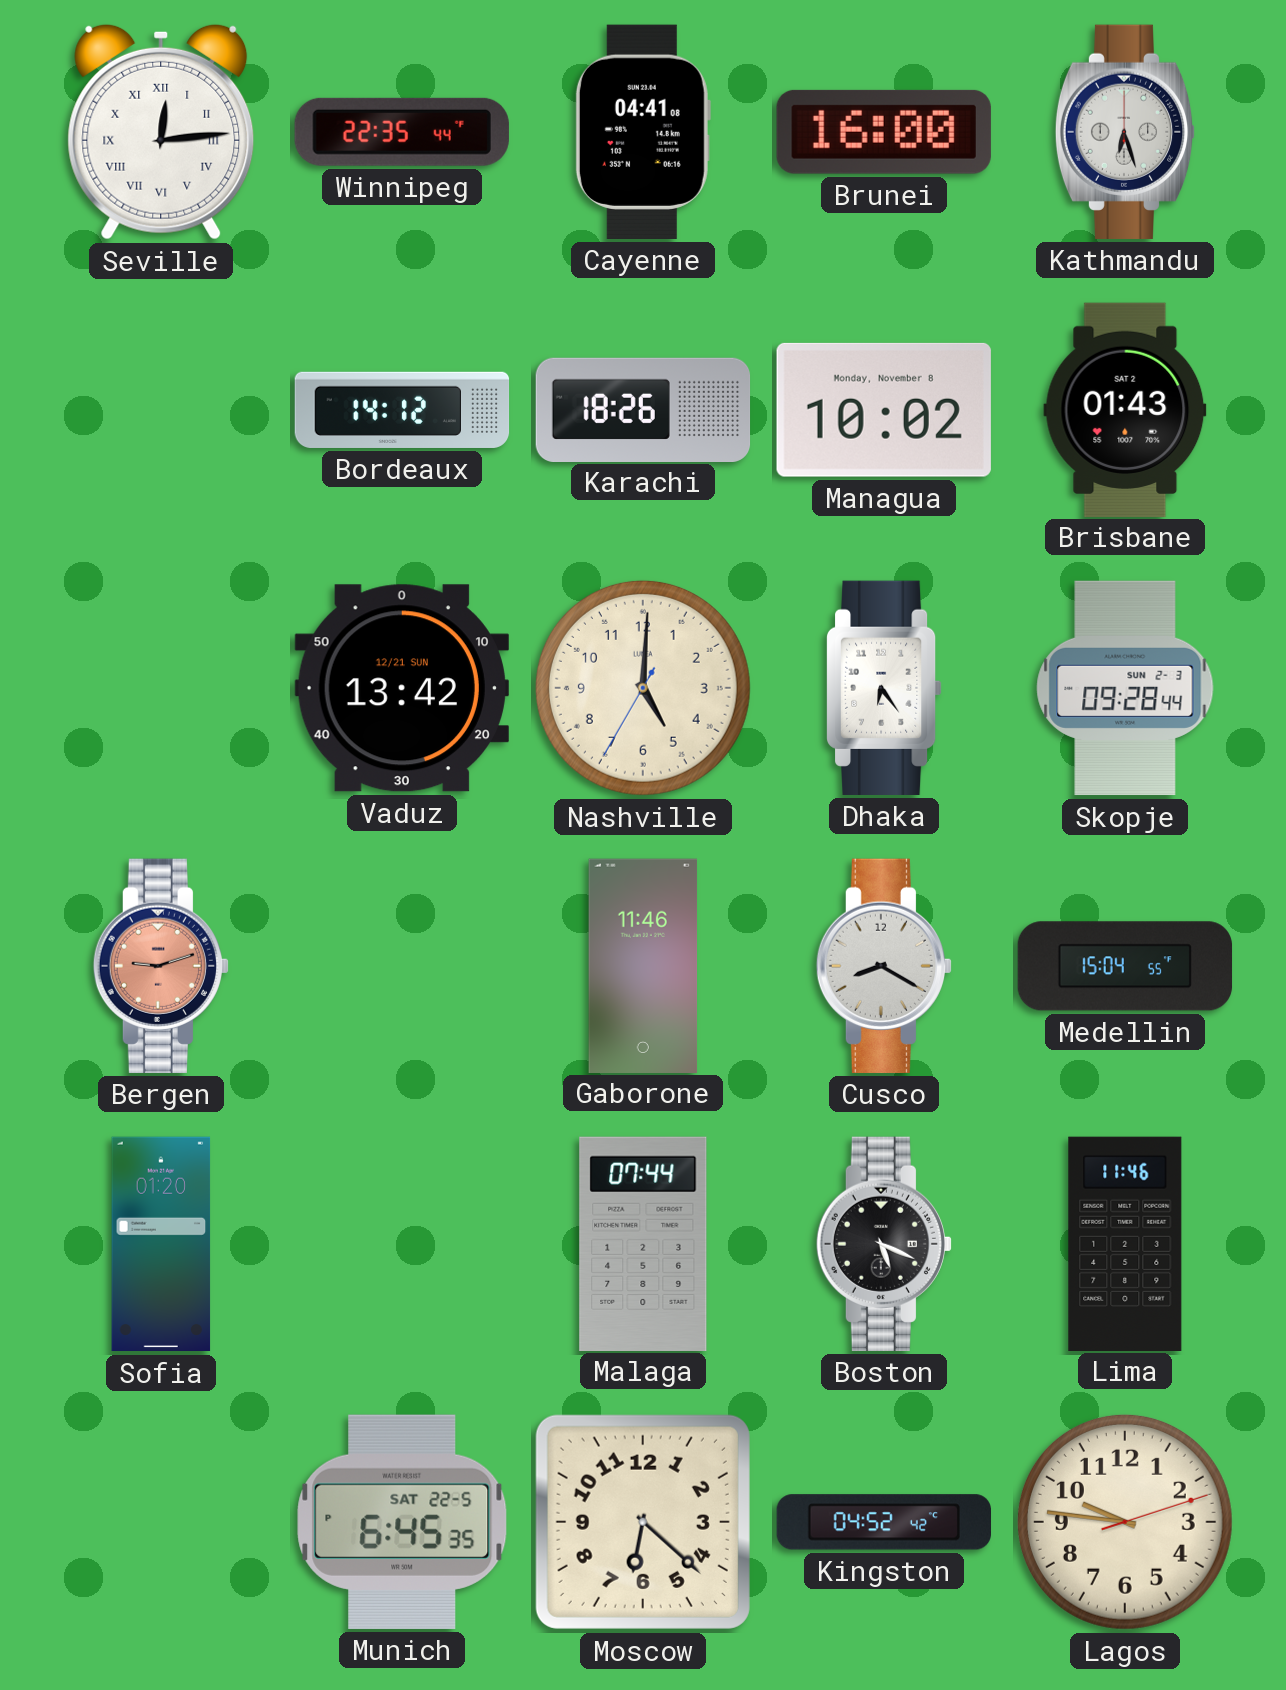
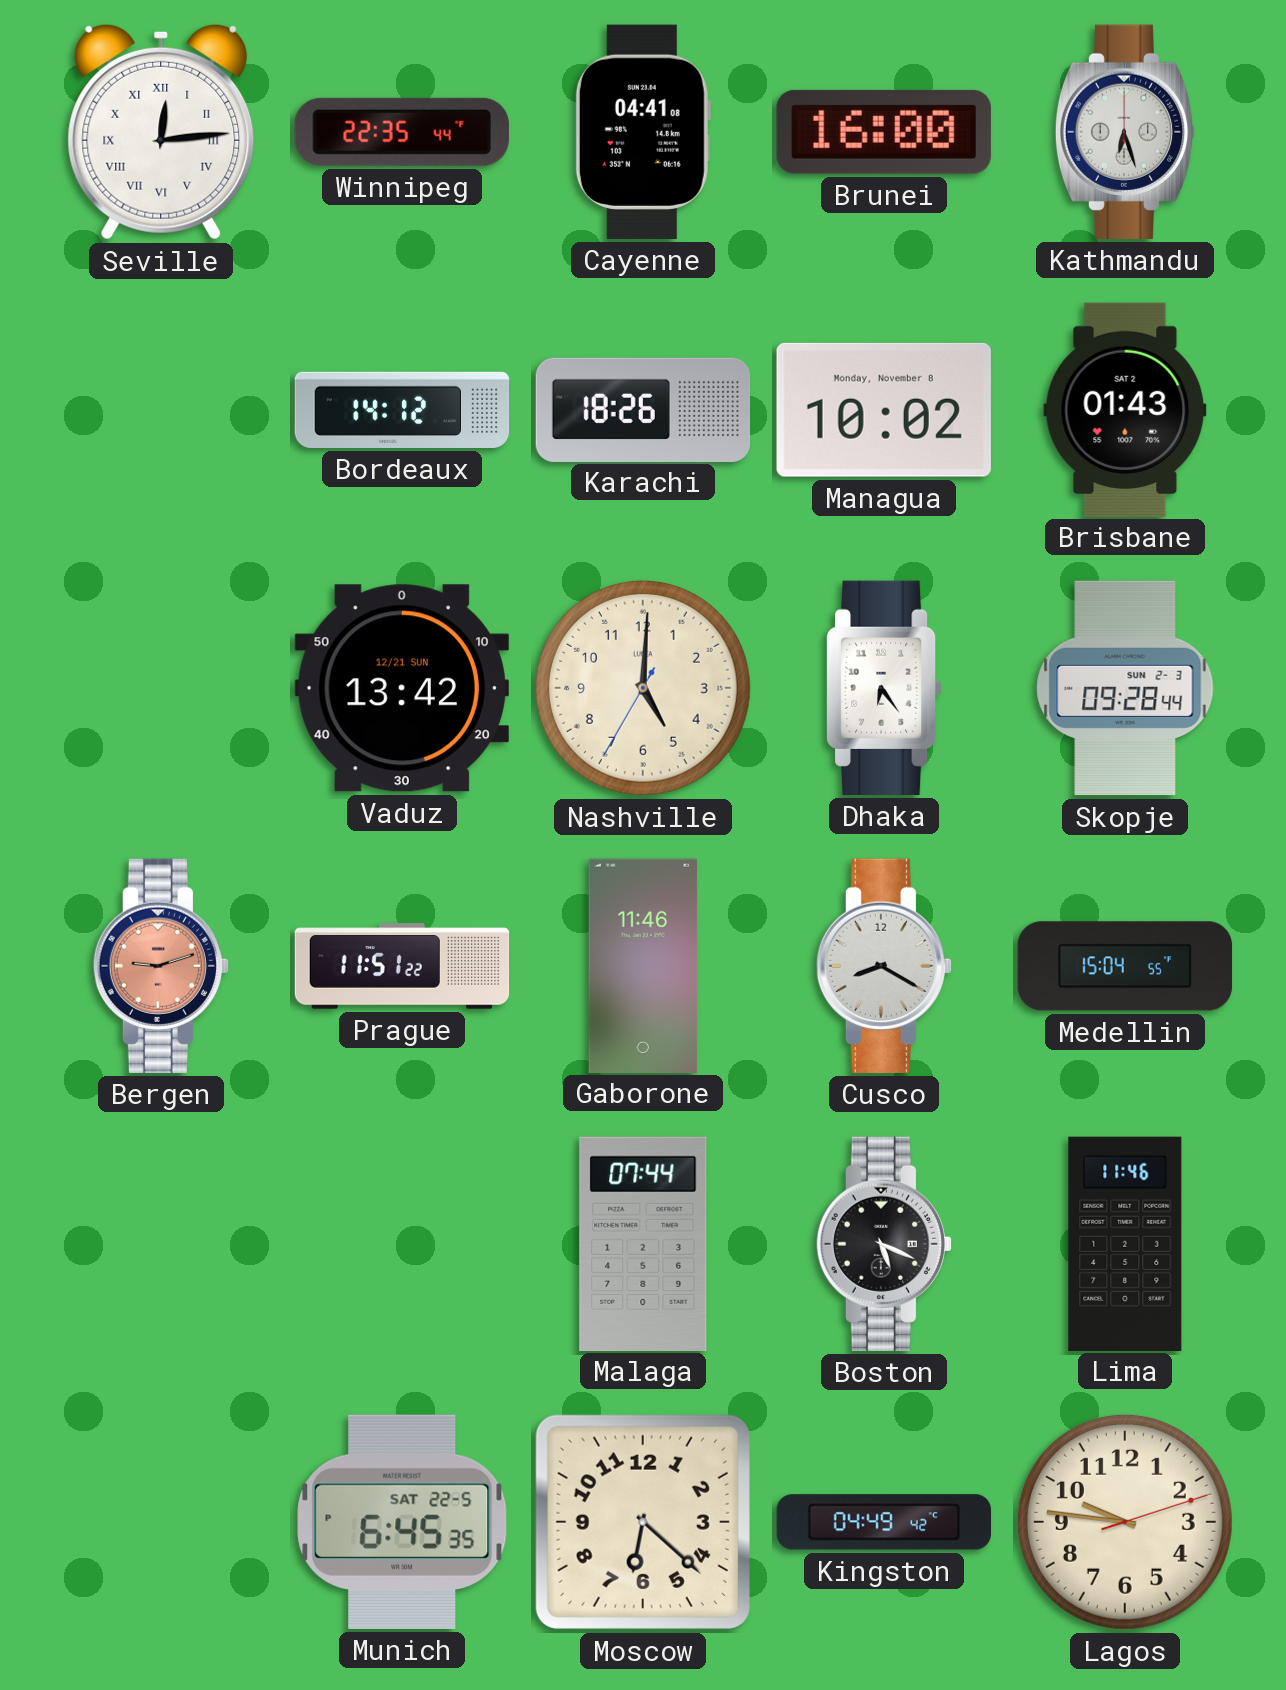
Prague: none -> 11:51 (402, 966)
Sofia: 01:20 -> none (161, 1244)
Kingston: 04:52 -> 04:49 (883, 1522)
